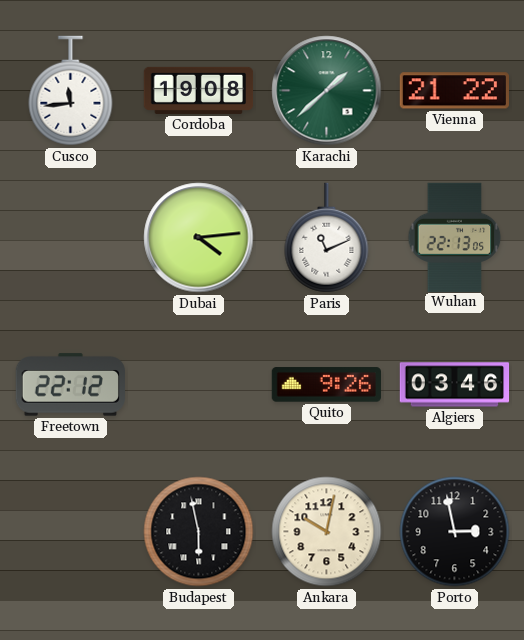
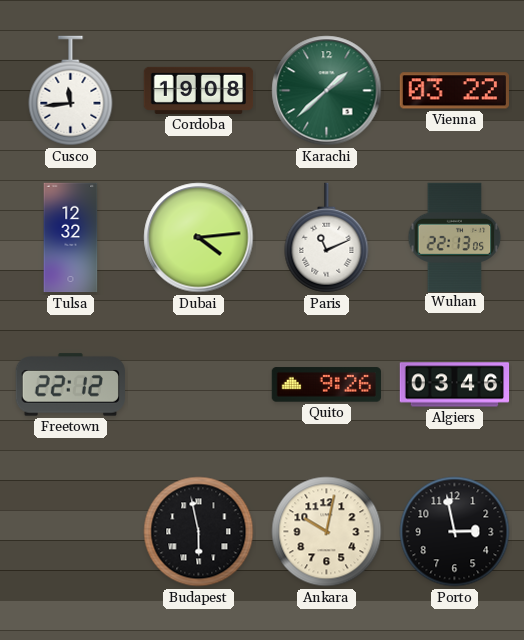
Vienna: 21:22 -> 03:22 (454, 91)
Tulsa: none -> 12:32 (71, 238)
